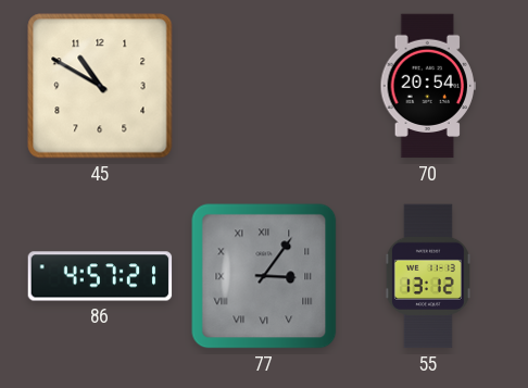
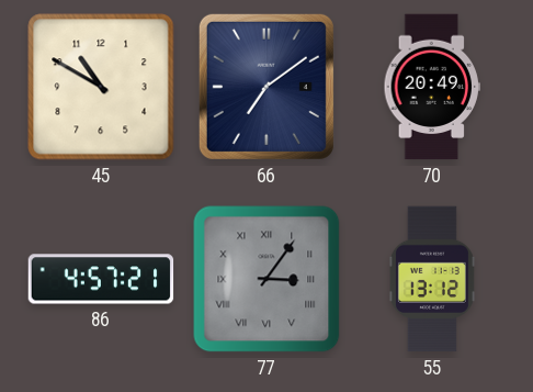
66: none -> 7:09 (266, 87)
70: 20:54 -> 20:49 (431, 87)
